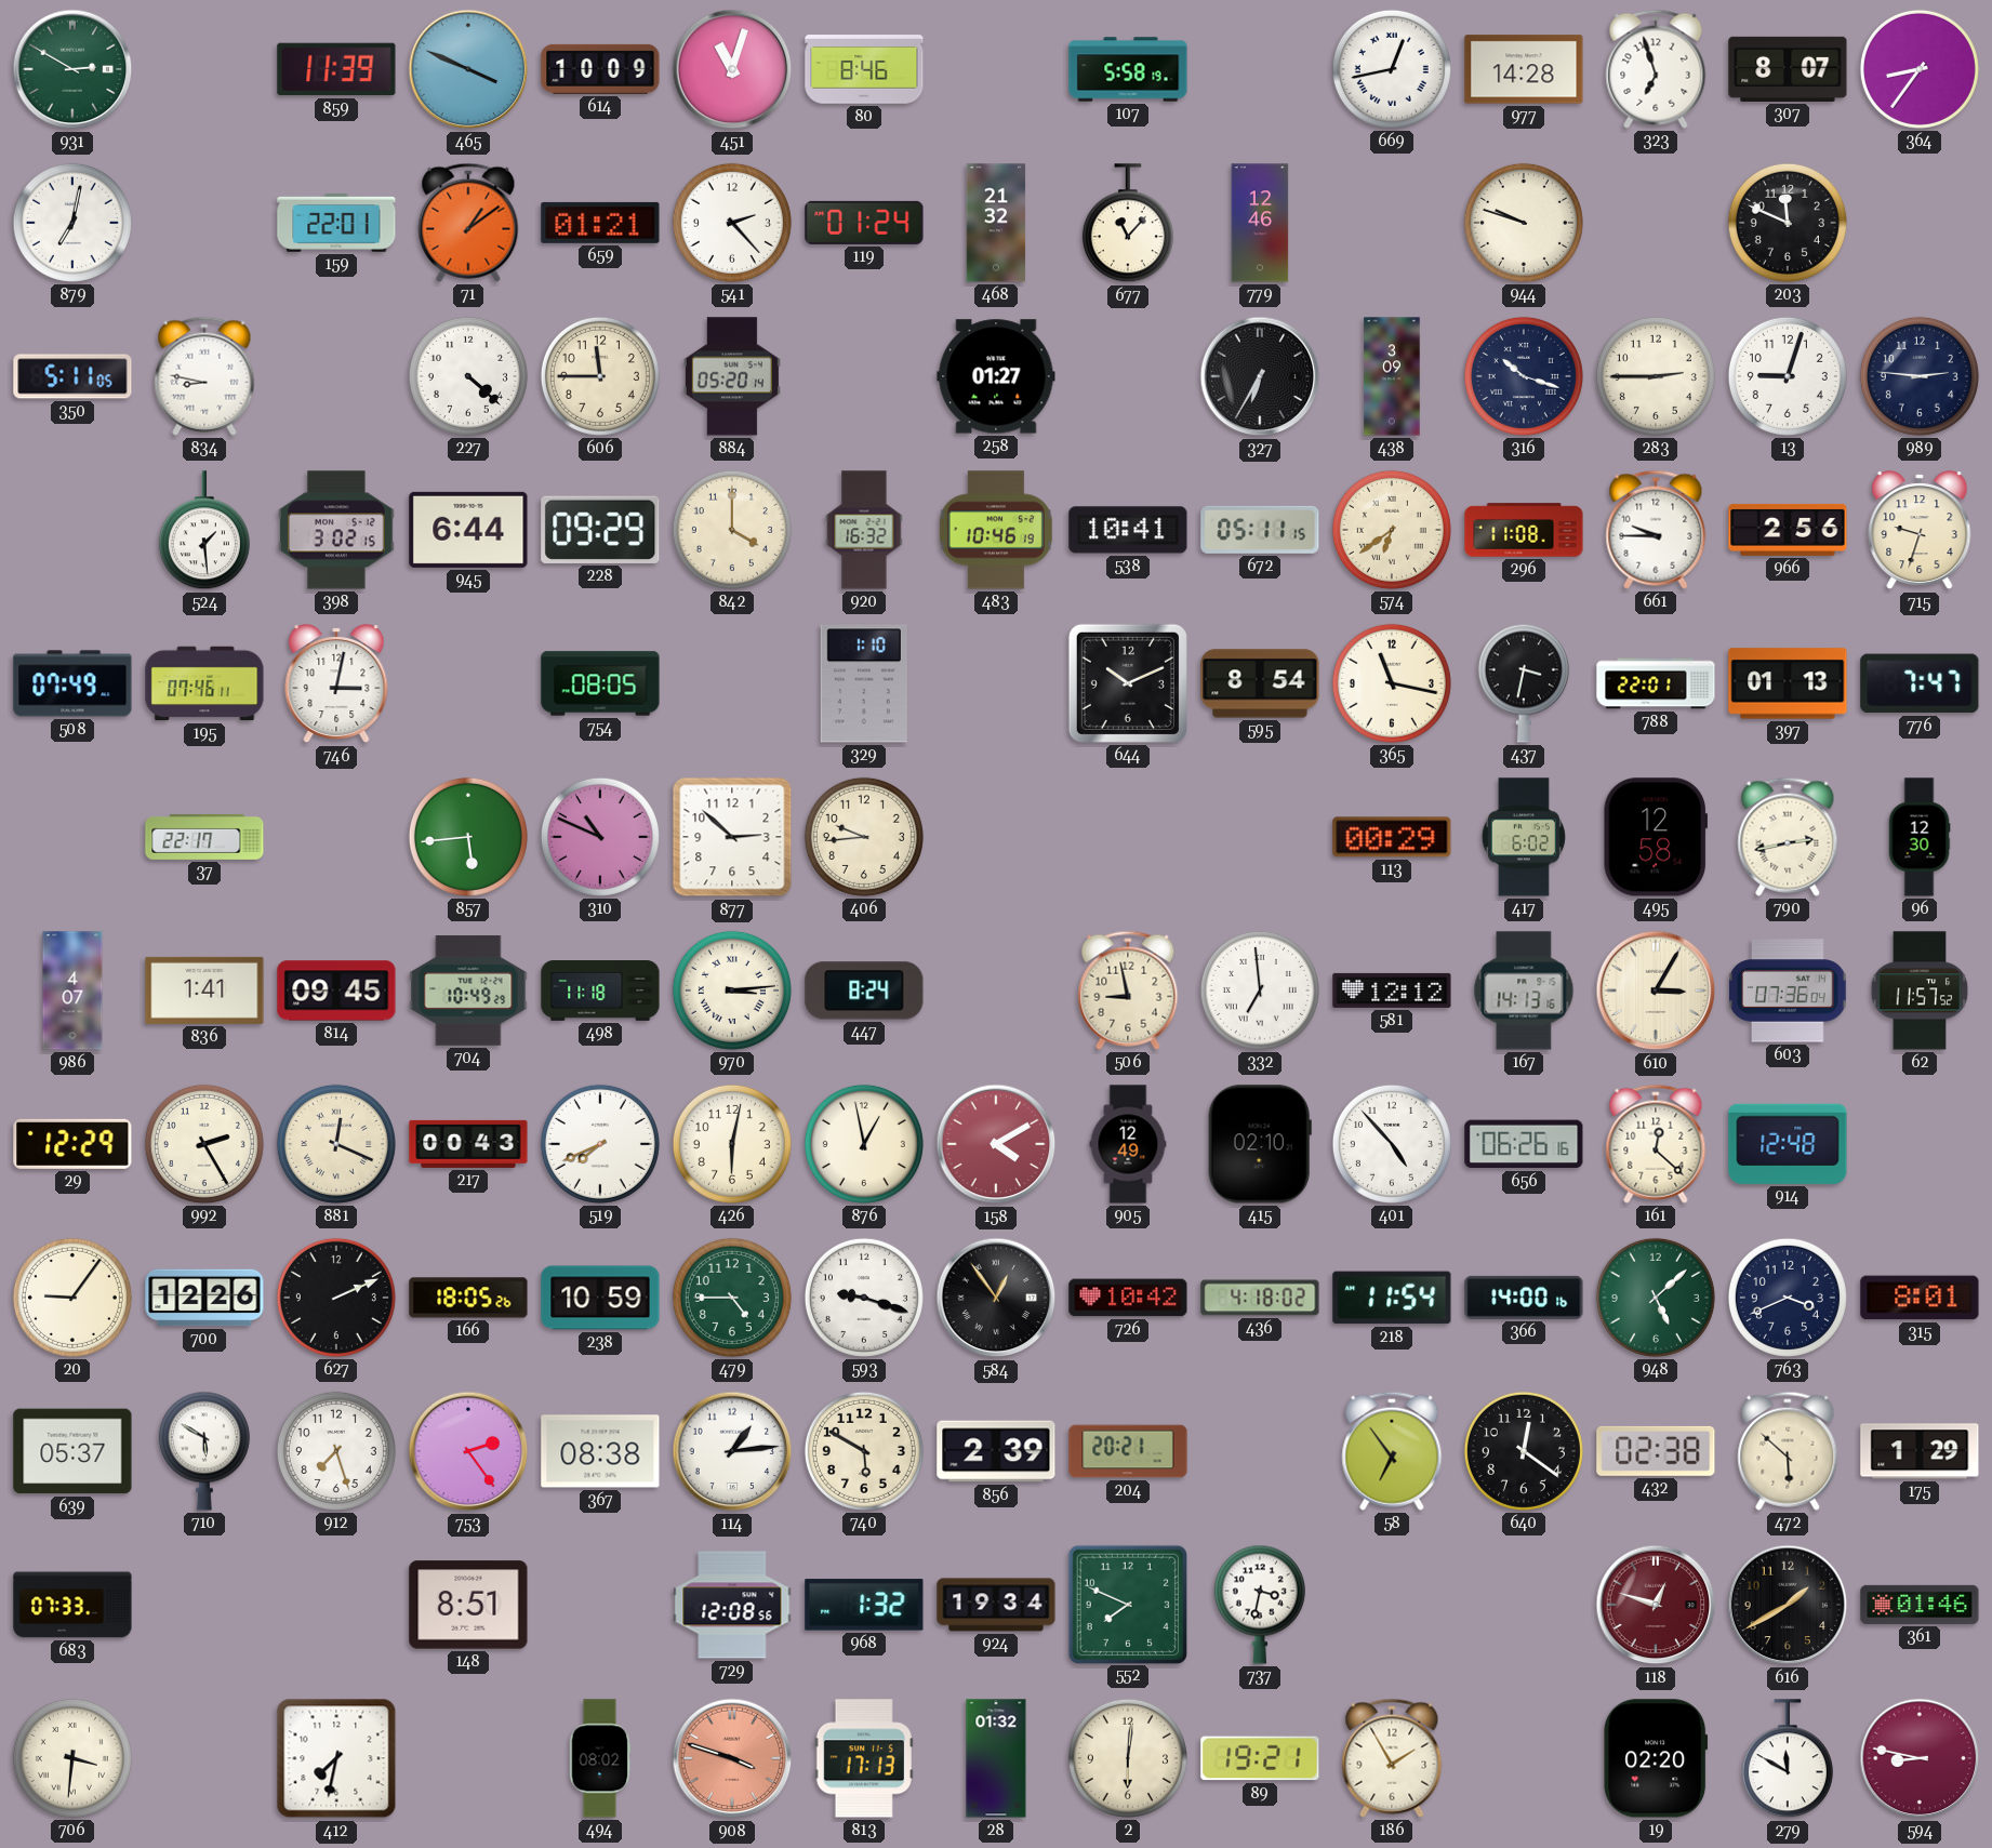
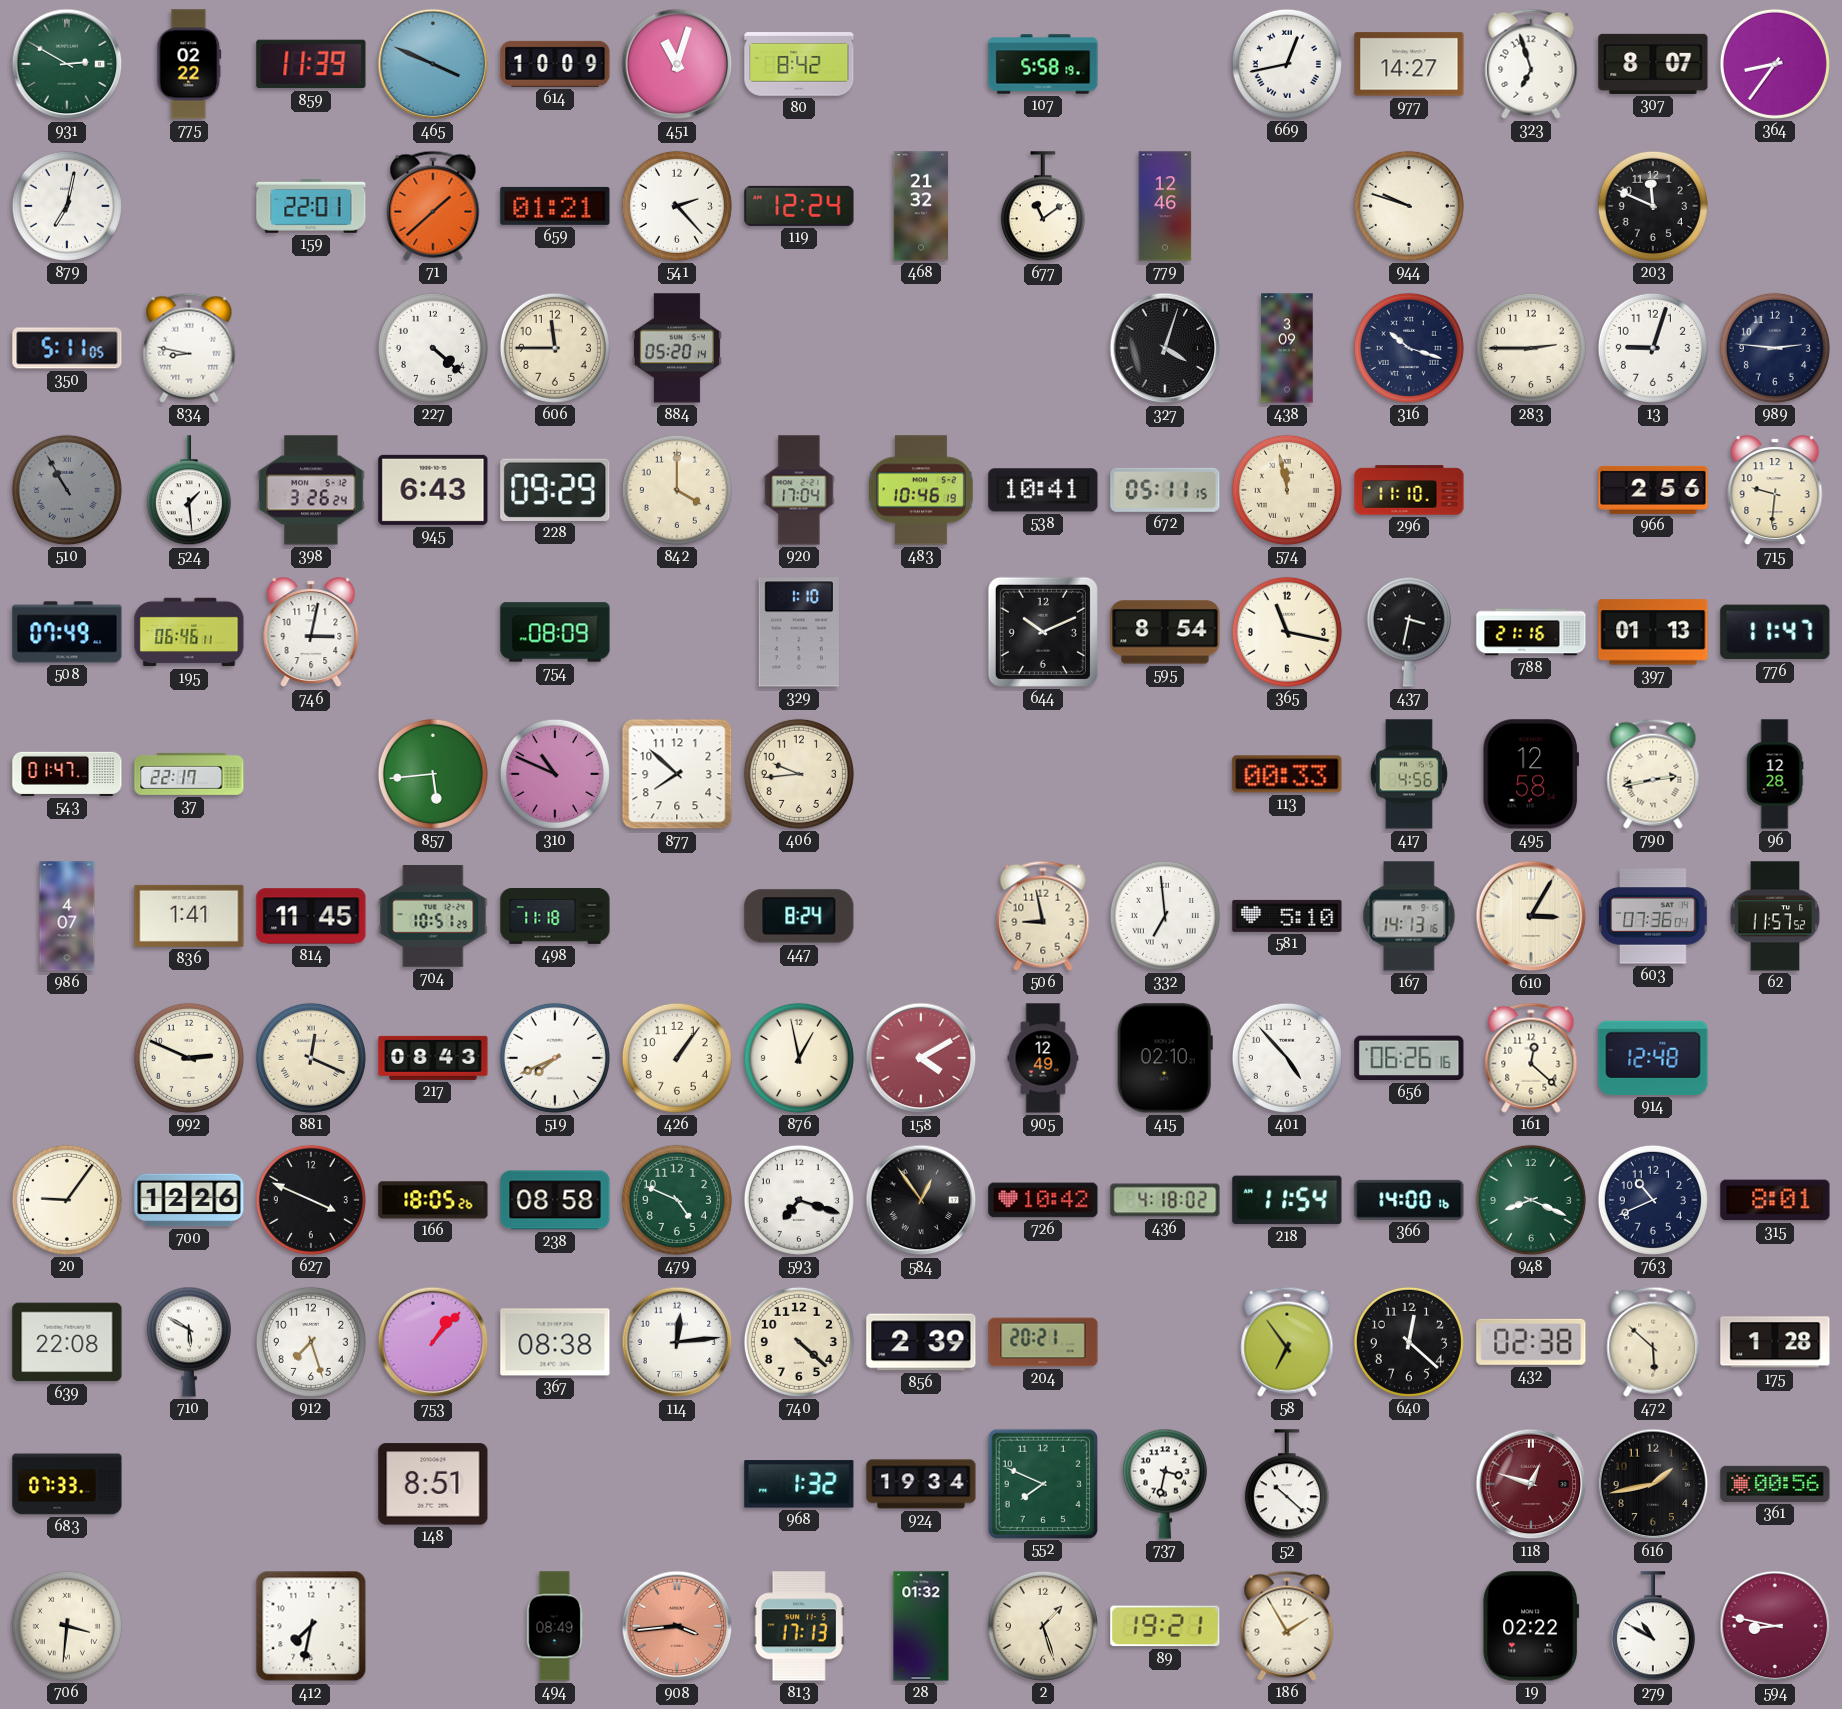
775: none -> 02:22 (189, 64)
80: 8:46 -> 8:42 (799, 64)
977: 14:28 -> 14:27 (1409, 64)
71: 1:09 -> 1:38 (433, 206)
119: 01:24 -> 12:24 (799, 206)
677: 11:07 -> 11:09 (1043, 207)
258: 01:27 -> none (996, 376)
327: 6:35 -> 4:03 (1165, 348)
510: none -> 10:55 (67, 490)
398: 3:02 -> 3:26 (311, 490)
945: 6:44 -> 6:43 (433, 490)
920: 16:32 -> 17:04 (799, 490)
574: 6:39 -> 11:58 (1287, 490)
296: 11:08 -> 11:10 (1409, 490)
661: 9:45 -> none (1656, 530)
715: 9:33 -> 9:31 (1775, 491)
195: 07:46 -> 06:46 (189, 632)
754: 08:05 -> 08:09 (555, 632)
788: 22:01 -> 21:16 (1531, 632)
776: 7:47 -> 11:47 (1775, 632)
543: none -> 01:47 (67, 774)
877: 2:52 -> 7:52 (677, 774)
113: 00:29 -> 00:33 (1287, 774)
417: 6:02 -> 4:56 (1409, 774)
96: 12:30 -> 12:28 (1775, 774)
814: 09:45 -> 11:45 (311, 916)
704: 10:49 -> 10:51 (433, 916)
970: 3:14 -> none (732, 991)
581: 12:12 -> 5:10 (1287, 916)
29: 12:29 -> none (72, 1144)
992: 2:25 -> 2:49 (189, 1058)
217: 00:43 -> 08:43 (433, 1058)
426: 6:02 -> 1:06 (677, 1058)
627: 2:11 -> 3:49 (311, 1200)
238: 10:59 -> 08:58 (555, 1200)
479: 4:45 -> 4:49 (677, 1200)
593: 9:18 -> 7:18 (799, 1200)
948: 5:08 -> 8:19 (1531, 1200)
763: 3:41 -> 10:41 (1653, 1200)
639: 05:37 -> 22:08 (67, 1342)
753: 2:24 -> 1:07 (433, 1342)
114: 1:14 -> 12:14 (677, 1342)
740: 5:50 -> 4:22 (799, 1342)
640: 12:21 -> 12:22 (1409, 1342)
175: 1:29 -> 1:28 (1775, 1342)
729: 12:08 -> none (732, 1605)
52: none -> 10:22 (1287, 1485)
616: 1:40 -> 1:43 (1653, 1484)
361: 01:46 -> 00:56 (1775, 1484)
494: 08:02 -> 08:49 (555, 1626)
908: 3:48 -> 3:44 (677, 1626)
2: 6:01 -> 1:27 (1043, 1626)
19: 02:20 -> 02:22 (1531, 1626)
279: 11:50 -> 10:50 (1653, 1627)
